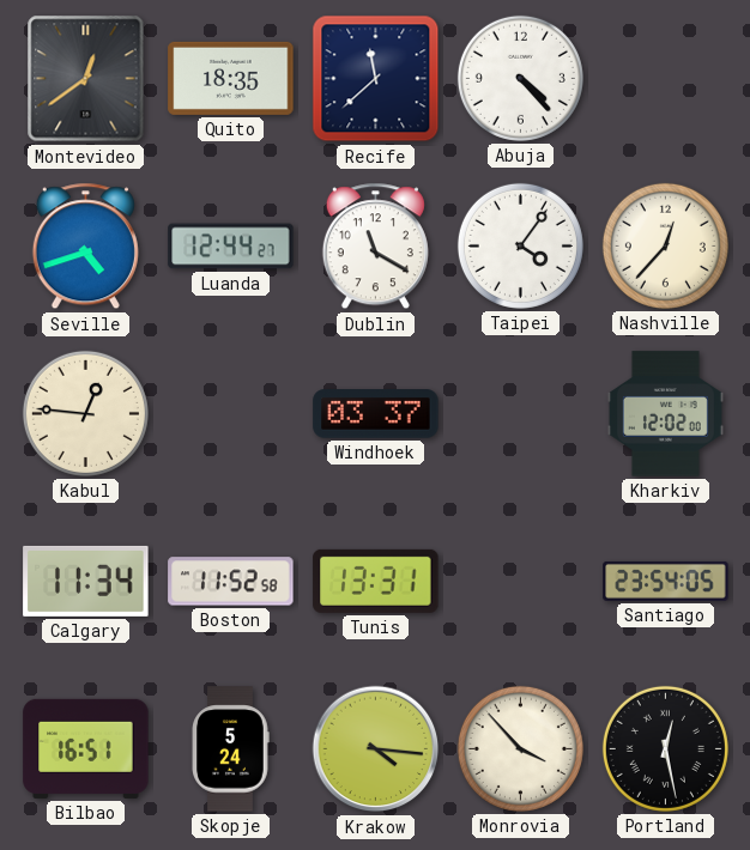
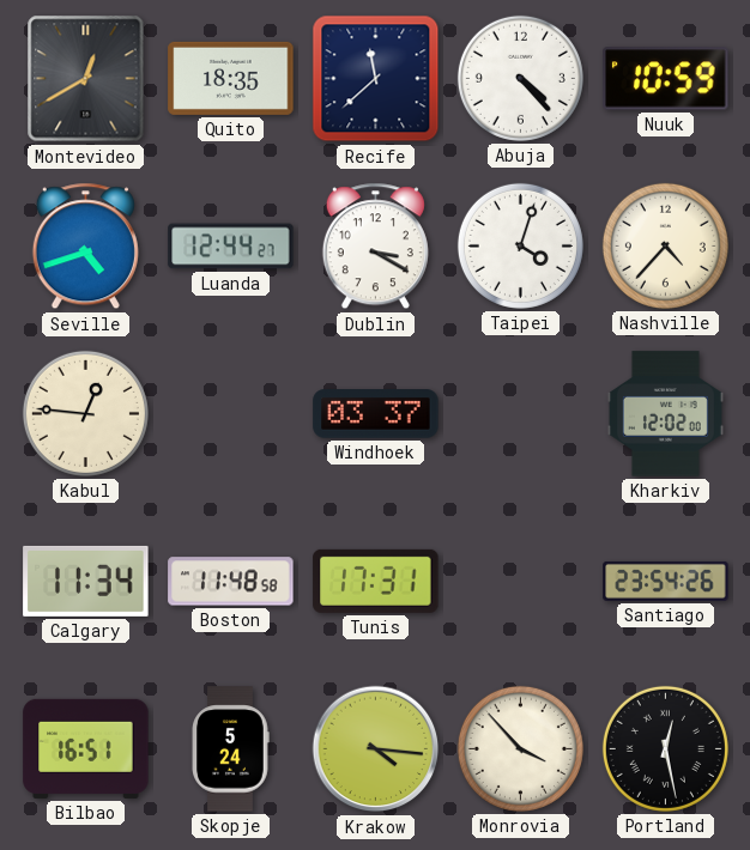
Montevideo: 12:39 -> 12:40 (86, 79)
Nuuk: none -> 10:59 (666, 79)
Dublin: 11:20 -> 3:20 (375, 247)
Taipei: 4:06 -> 4:03 (520, 245)
Nashville: 12:37 -> 4:37 (665, 245)
Boston: 11:52 -> 11:48 (231, 582)
Tunis: 13:31 -> 17:31 (376, 581)
Santiago: 23:54:05 -> 23:54:26 (666, 581)
